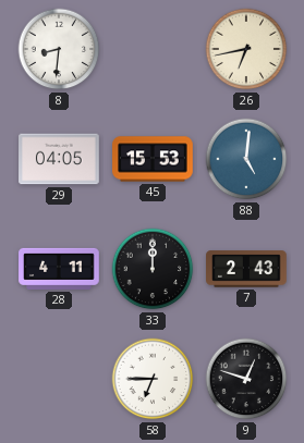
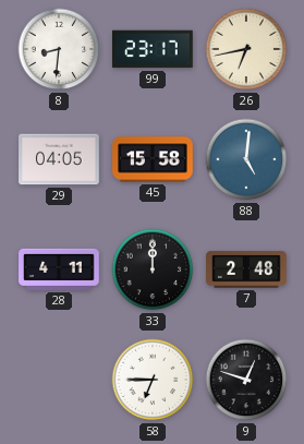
99: none -> 23:17 (154, 49)
45: 15:53 -> 15:58 (153, 159)
7: 2:43 -> 2:48 (246, 269)
